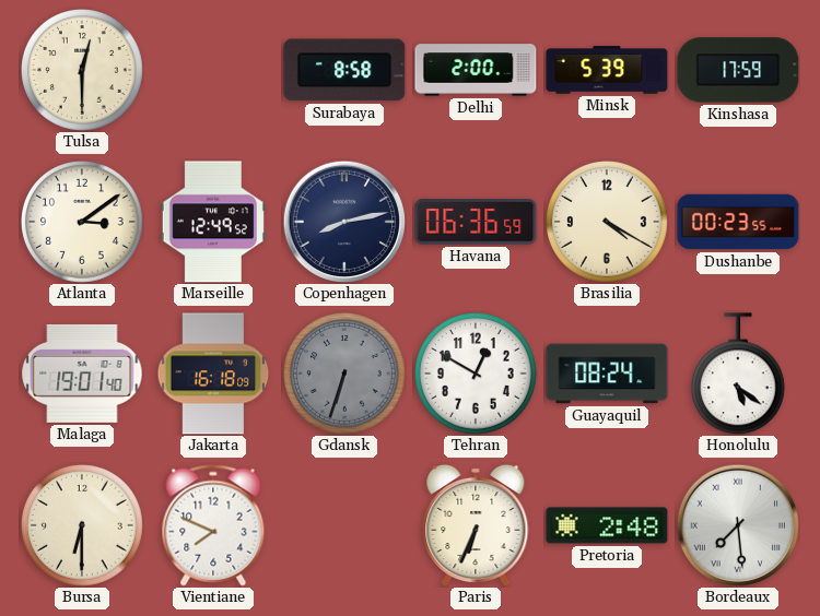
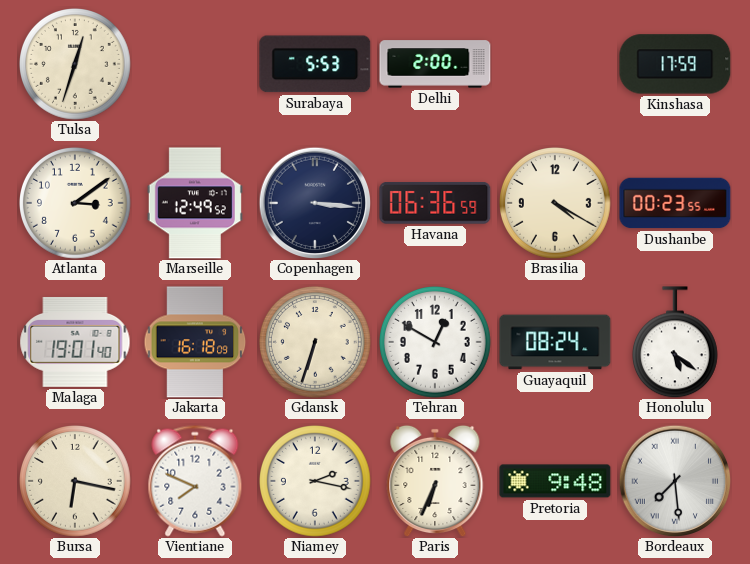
Tulsa: 12:30 -> 12:33 (76, 65)
Surabaya: 8:58 -> 5:53 (315, 64)
Minsk: 5:39 -> none (607, 70)
Copenhagen: 8:13 -> 3:16 (314, 202)
Gdansk dial: grey -> cream (316, 343)
Bursa: 6:30 -> 6:17 (76, 482)
Niamey: none -> 2:17 (316, 482)
Pretoria: 2:48 -> 9:48 (555, 481)
